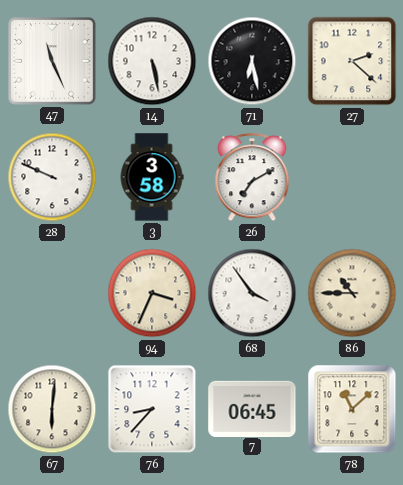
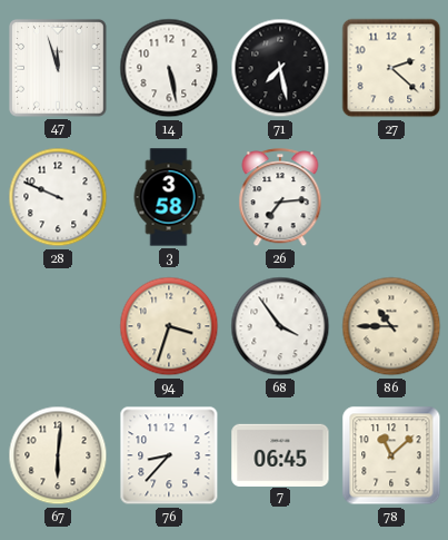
47: 11:26 -> 11:57 (59, 69)
71: 6:28 -> 7:28 (280, 68)
26: 7:10 -> 7:14 (280, 198)
94: 3:34 -> 3:33 (169, 326)
